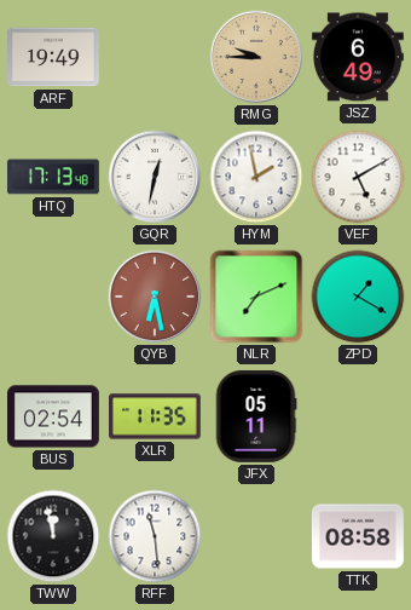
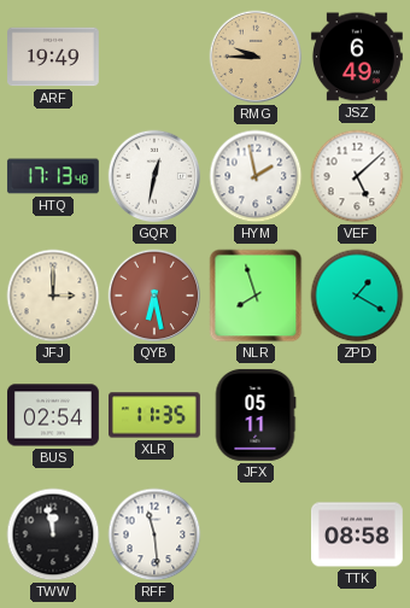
VEF: 5:10 -> 5:08 (357, 176)
JFJ: none -> 3:00 (53, 296)
NLR: 7:11 -> 7:57 (256, 296)
